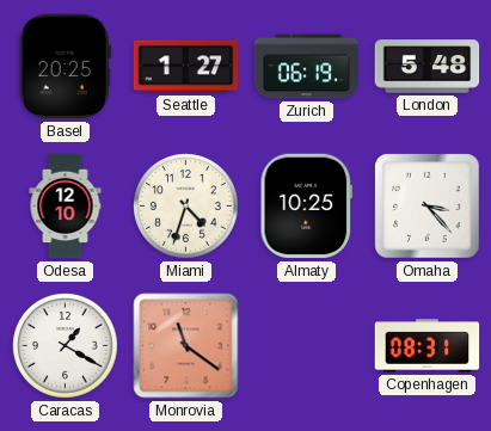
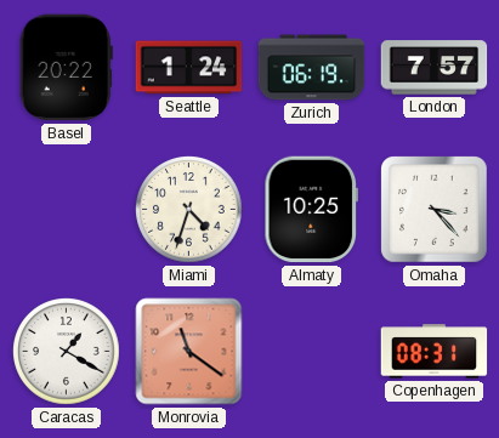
Basel: 20:25 -> 20:22 (66, 68)
Seattle: 1:27 -> 1:24 (189, 68)
London: 5:48 -> 7:57 (435, 68)
Odesa: 12:10 -> none (66, 207)
